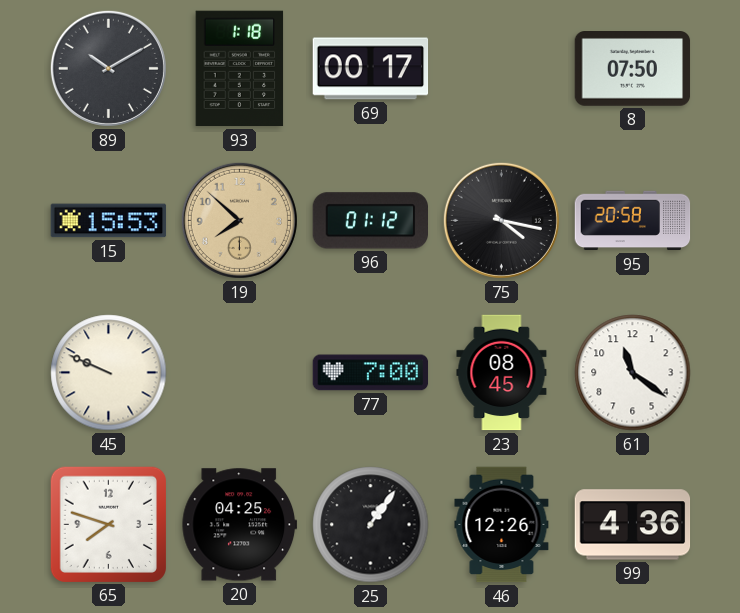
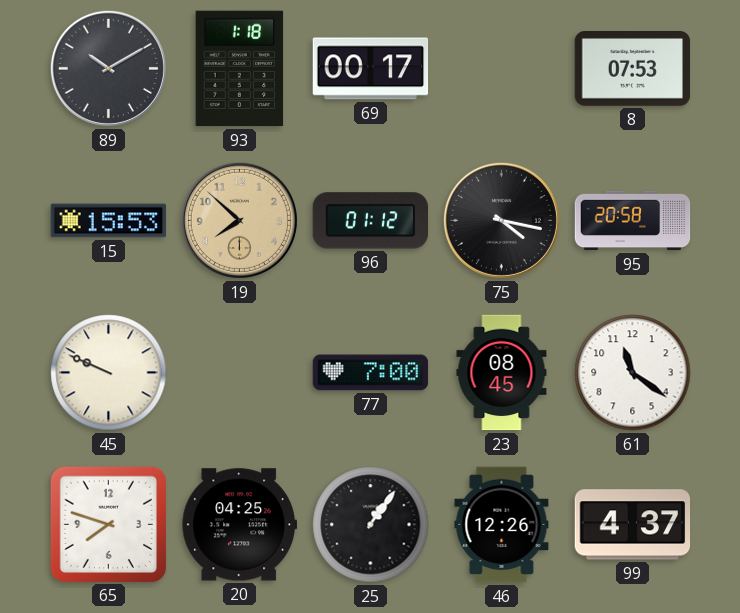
8: 07:50 -> 07:53 (633, 69)
99: 4:36 -> 4:37 (633, 525)
